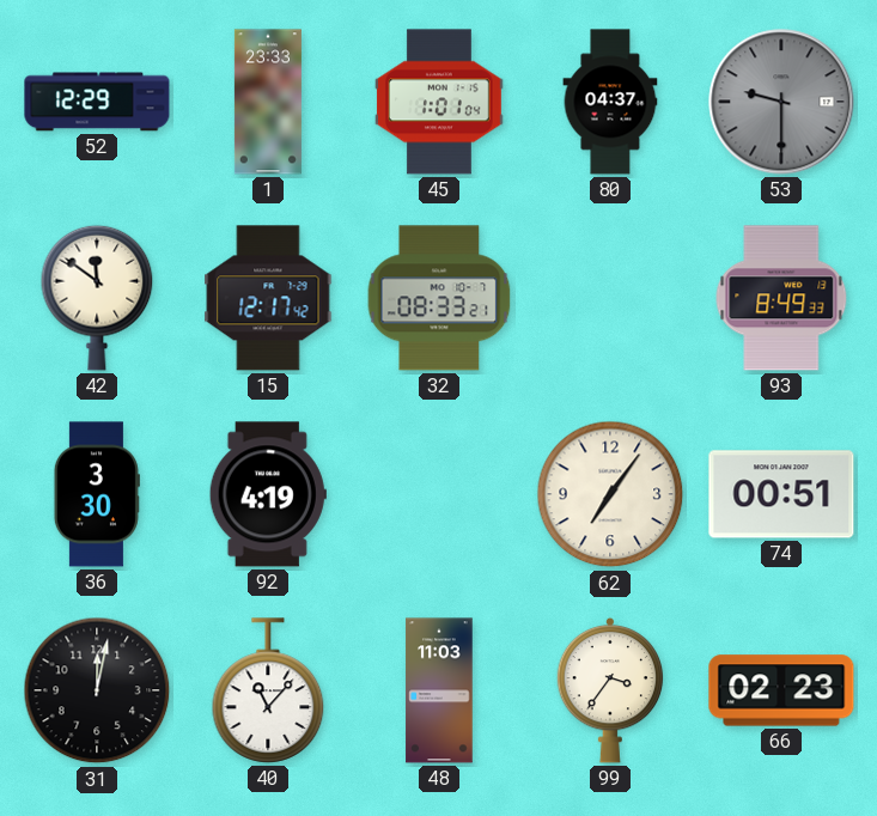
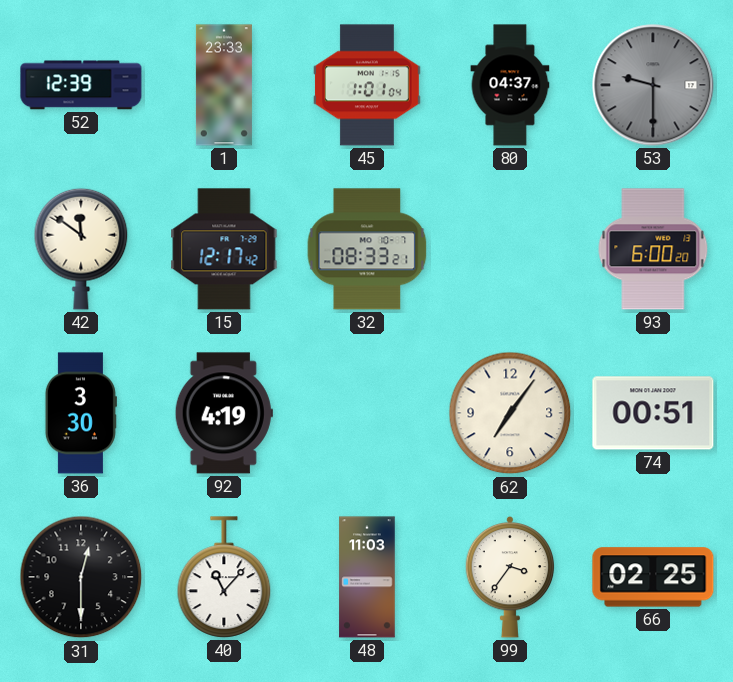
52: 12:29 -> 12:39 (81, 85)
93: 8:49 -> 6:00 (653, 249)
31: 12:02 -> 12:30 (81, 577)
66: 02:23 -> 02:25 (653, 577)
